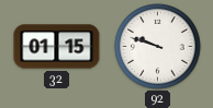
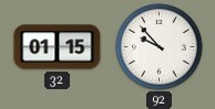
92: 9:48 -> 9:53 (160, 47)
